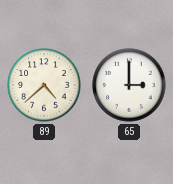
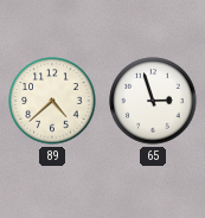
65: 3:00 -> 2:57 (153, 101)
